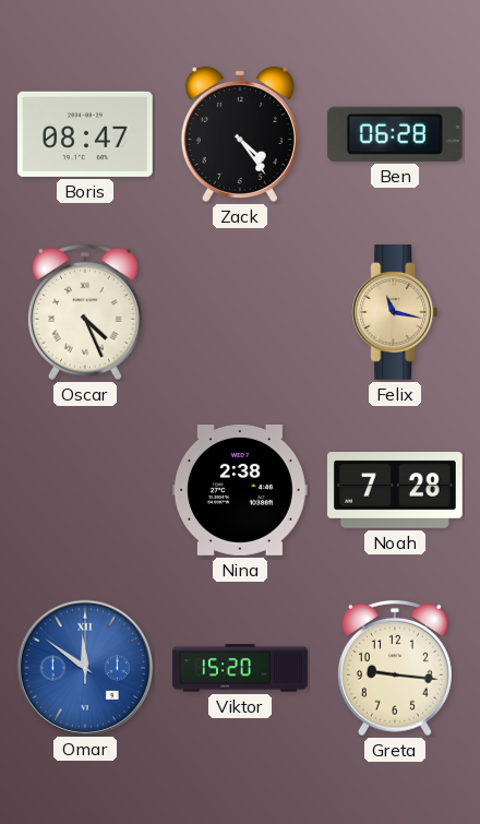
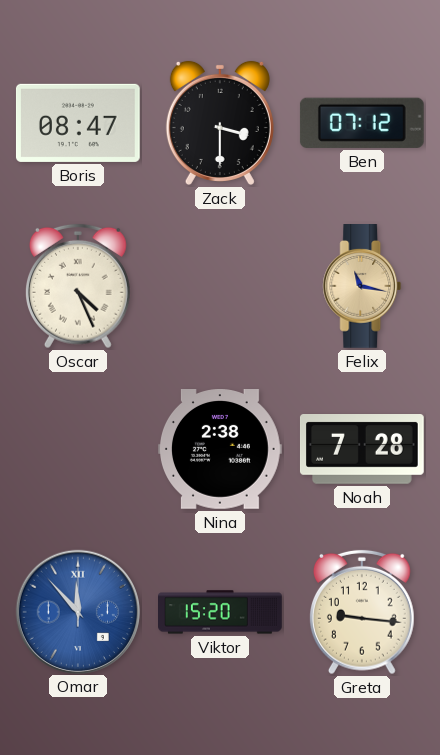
Zack: 4:24 -> 3:30 (220, 123)
Ben: 06:28 -> 07:12 (362, 123)
Omar: 11:51 -> 11:53 (77, 611)
